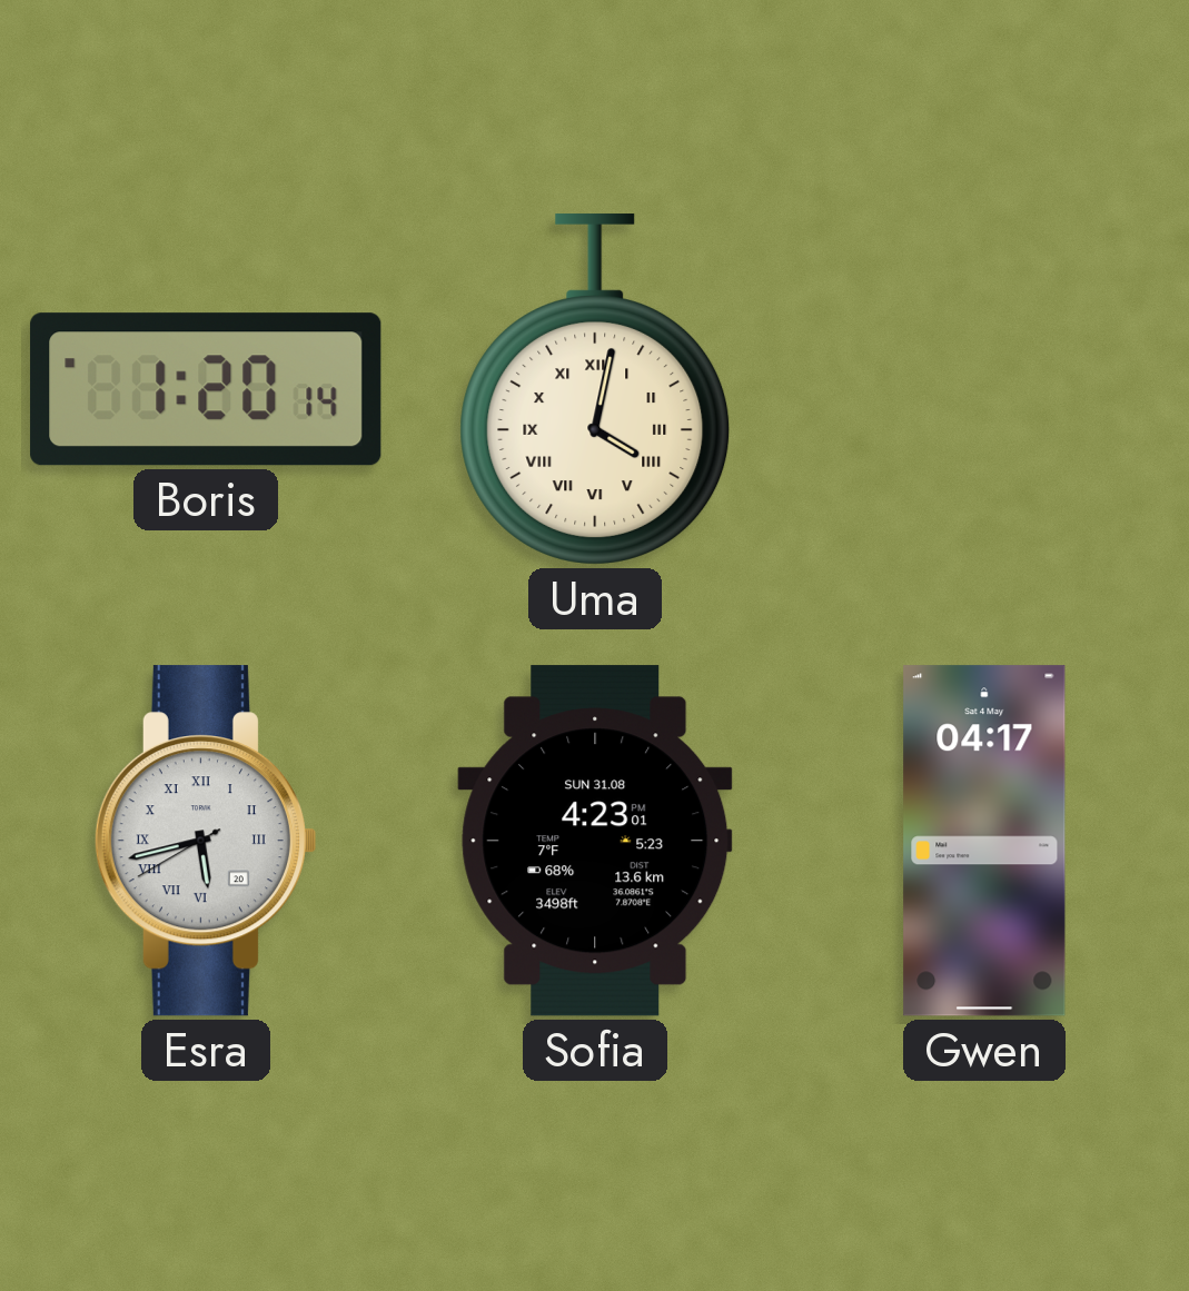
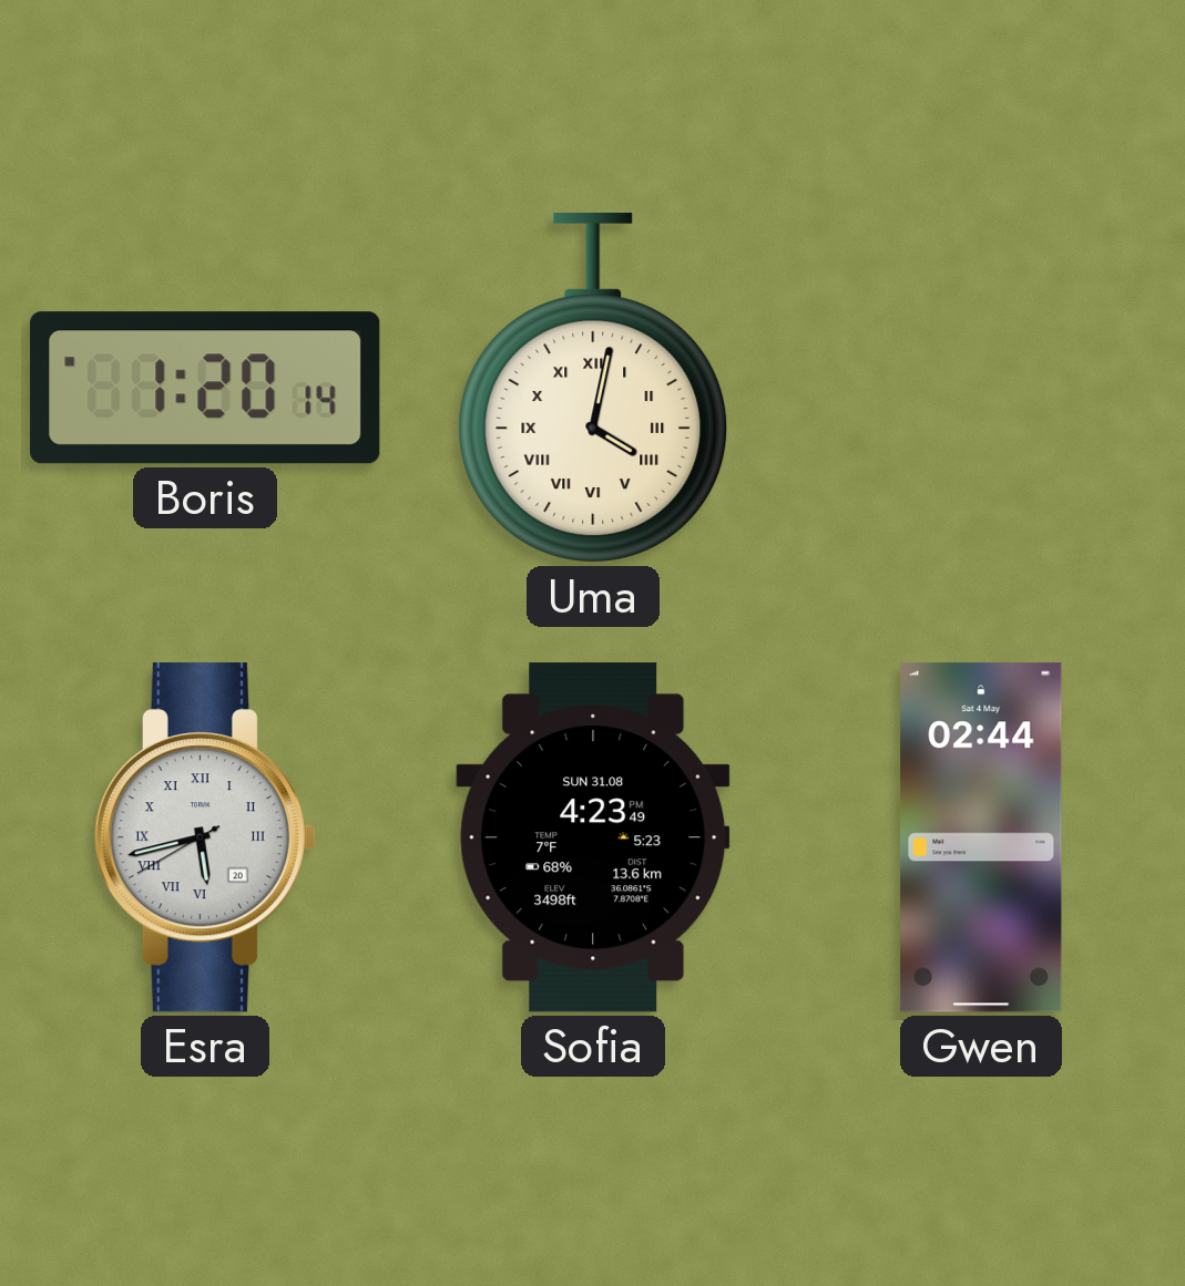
Sofia: 4:23:01 PM -> 4:23:49 PM (593, 837)
Gwen: 04:17 -> 02:44 (981, 837)
